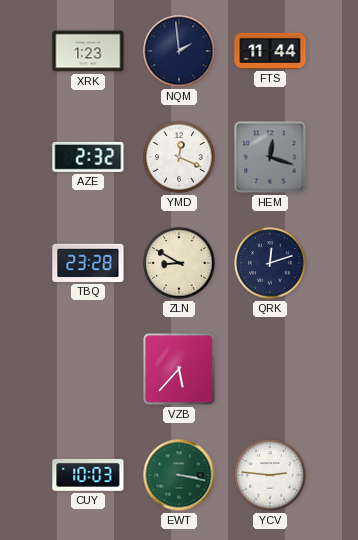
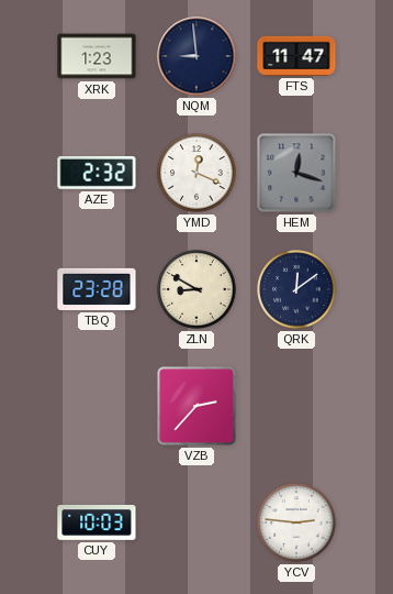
NQM: 1:59 -> 8:59 (196, 56)
FTS: 11:44 -> 11:47 (296, 56)
QRK: 12:12 -> 12:09 (296, 289)
VZB: 5:37 -> 2:37 (196, 406)
EWT: 3:17 -> none (179, 475)
